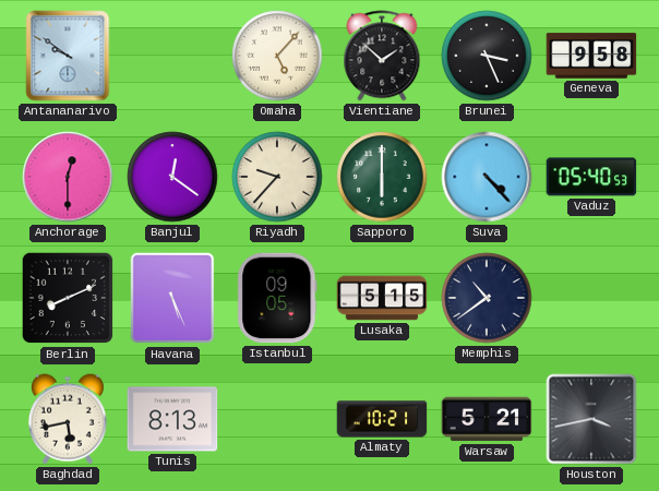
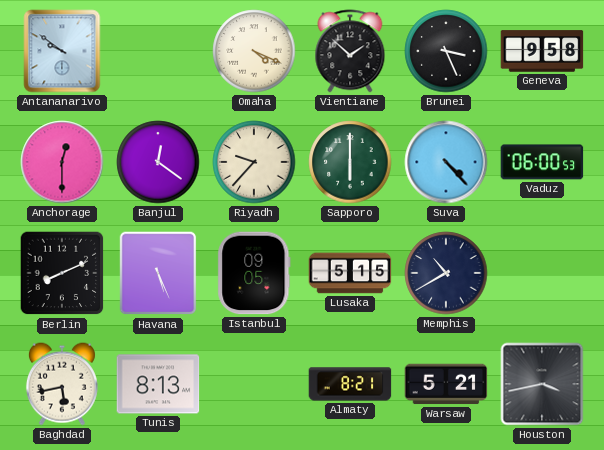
Omaha: 5:07 -> 4:19 (254, 51)
Vaduz: 05:40 -> 06:00 (542, 162)
Memphis: 10:39 -> 10:40 (446, 273)
Almaty: 10:21 -> 8:21 (350, 384)
